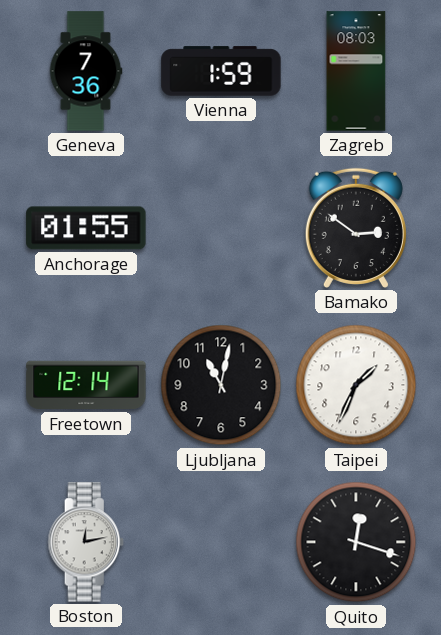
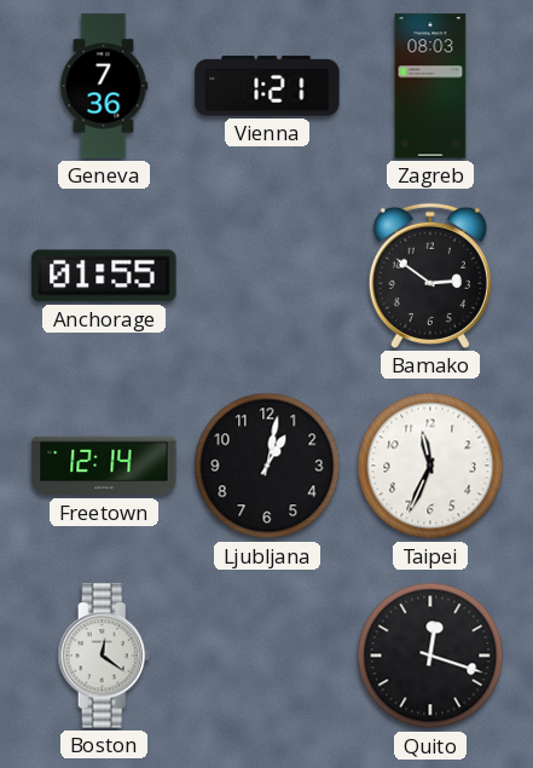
Vienna: 1:59 -> 1:21 (267, 86)
Ljubljana: 11:02 -> 1:02 (267, 466)
Taipei: 1:34 -> 11:34 (430, 466)
Boston: 12:13 -> 12:21 (104, 656)
